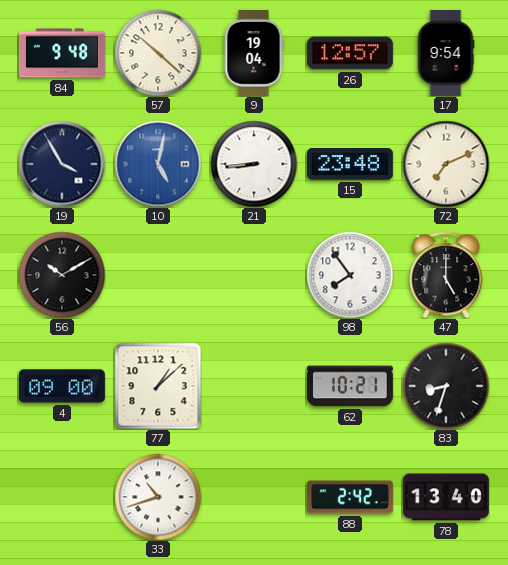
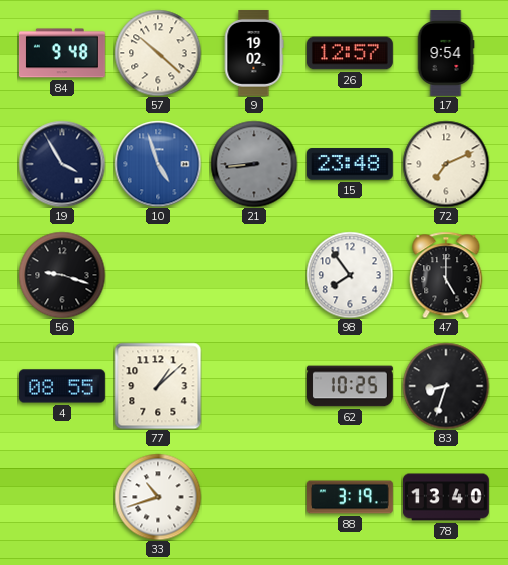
9: 19:04 -> 19:02 (254, 53)
10: 5:02 -> 4:57 (158, 164)
21 dial: white -> grey (254, 164)
56: 10:10 -> 9:18 (62, 275)
4: 09:00 -> 08:55 (62, 386)
62: 10:21 -> 10:25 (350, 386)
88: 2:42 -> 3:19 (351, 497)
